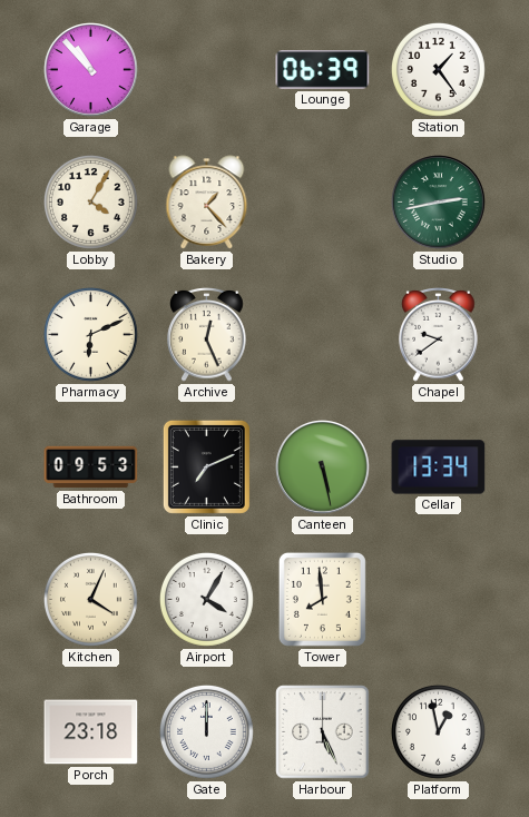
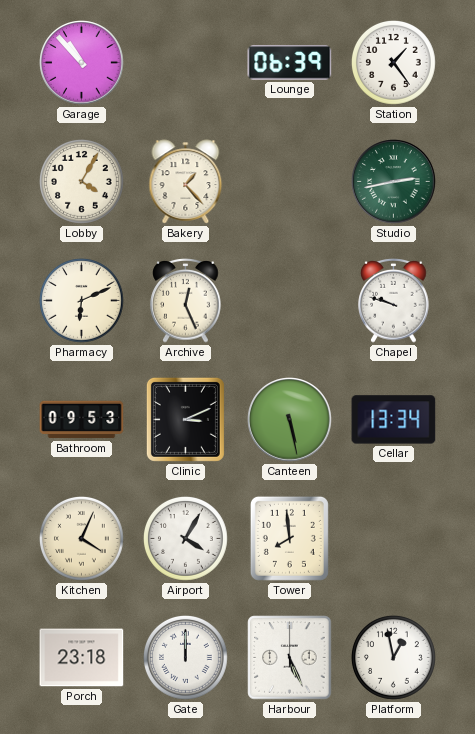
Chapel: 9:39 -> 9:48 (394, 301)
Clinic: 7:11 -> 3:11 (185, 419)
